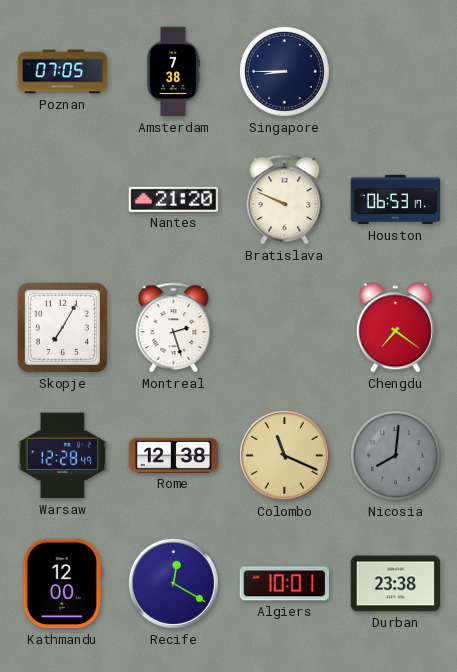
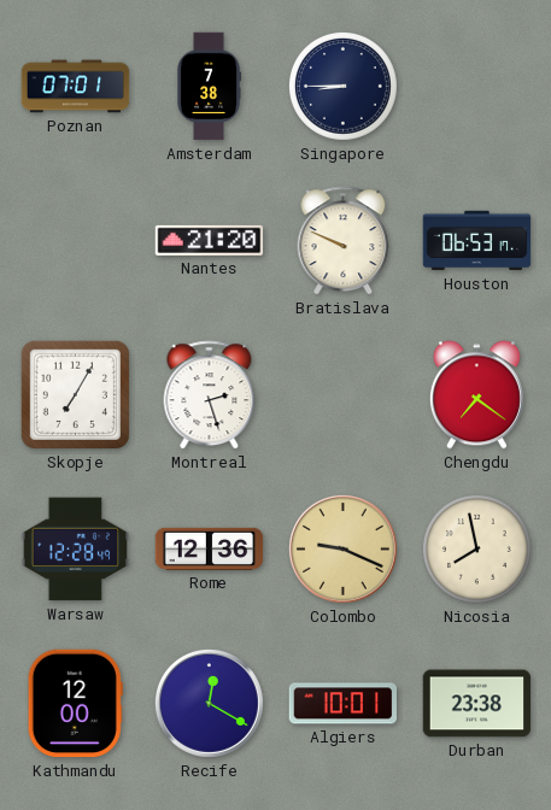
Poznan: 07:05 -> 07:01 (76, 87)
Rome: 12:38 -> 12:36 (210, 548)
Colombo: 11:19 -> 9:19 (342, 548)
Nicosia: 8:01 -> 7:58 (477, 550)
Nicosia dial: grey -> cream (477, 550)
